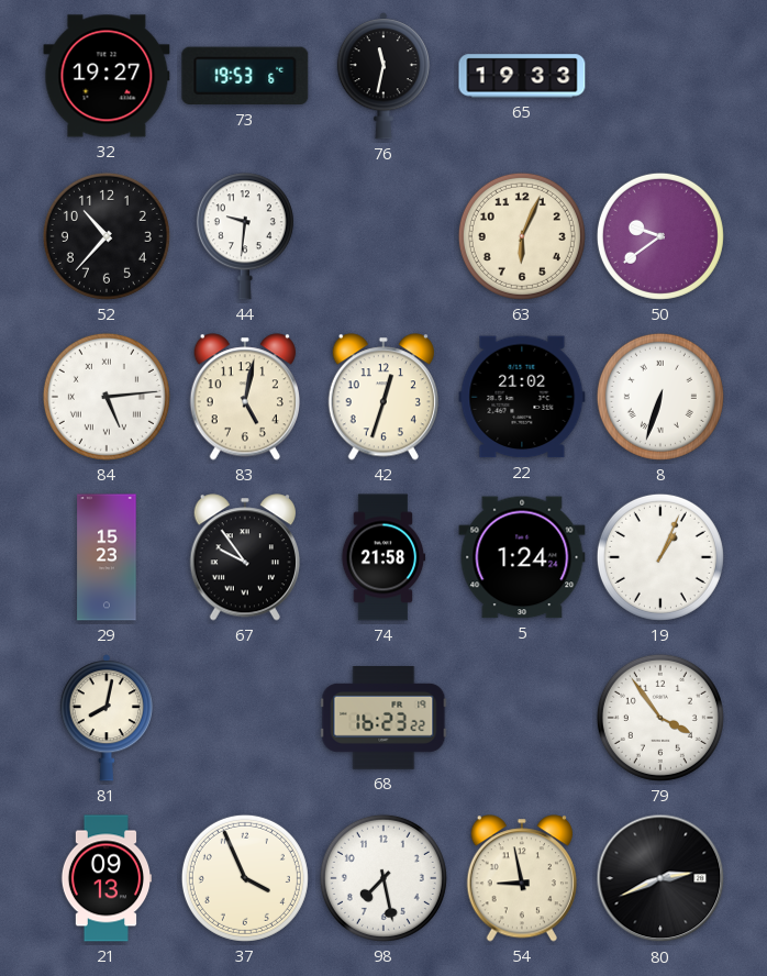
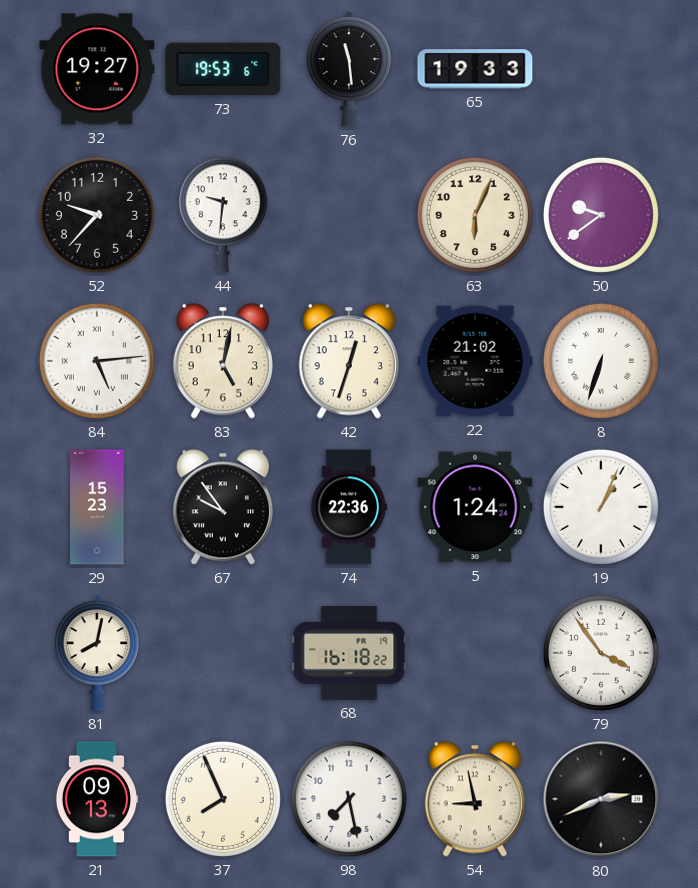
76: 11:32 -> 11:29 (349, 69)
52: 10:37 -> 9:37 (97, 215)
74: 21:58 -> 22:36 (349, 507)
68: 16:23 -> 16:18 (349, 654)
37: 3:56 -> 7:56 (223, 799)
